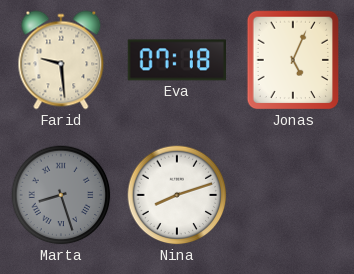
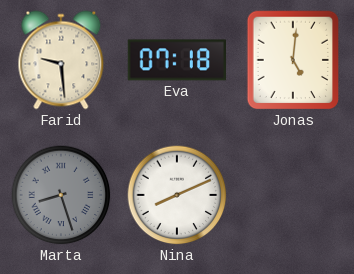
Jonas: 5:04 -> 5:01 (293, 60)
Nina: 8:12 -> 8:11 (177, 195)
